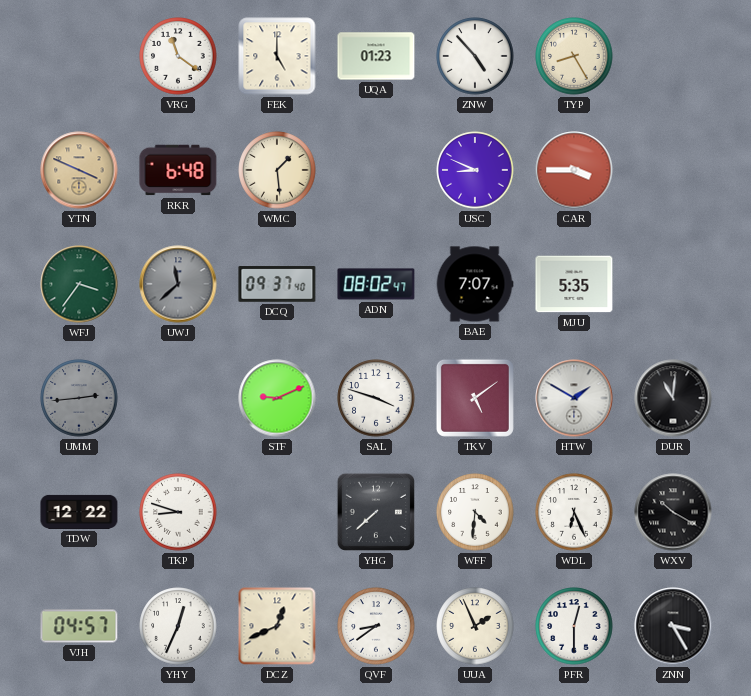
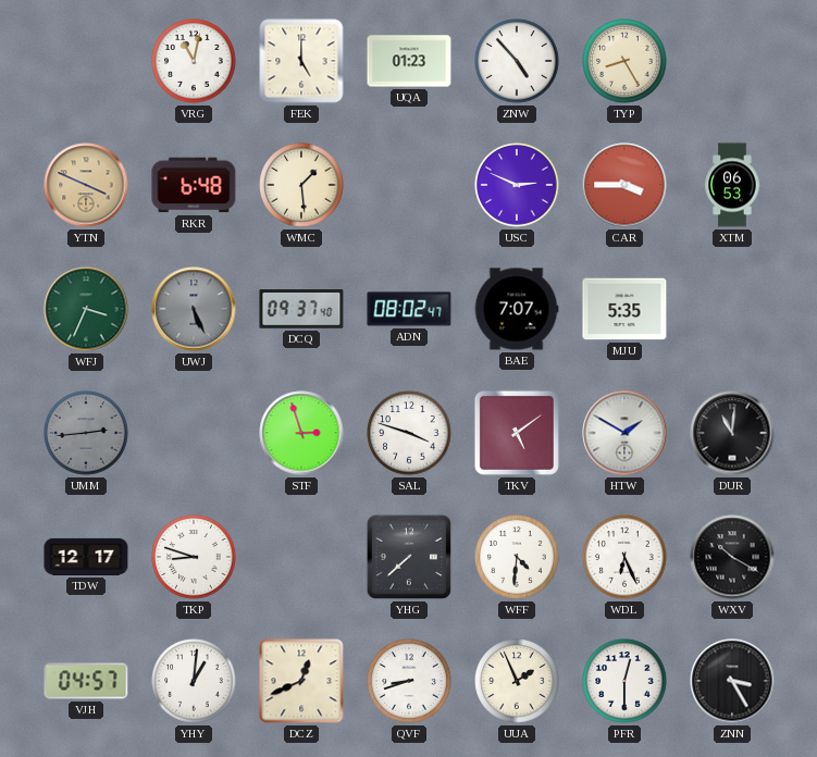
VRG: 11:21 -> 11:02 (194, 61)
USC: 8:49 -> 2:49 (517, 185)
XTM: none -> 06:53 (732, 185)
WFJ: 3:36 -> 3:34 (86, 309)
UWJ: 11:38 -> 5:26 (194, 309)
STF: 9:11 -> 2:57 (301, 433)
TDW: 12:22 -> 12:17 (86, 557)
YHY: 12:34 -> 1:01 (194, 681)
QVF: 8:39 -> 8:42 (409, 681)
